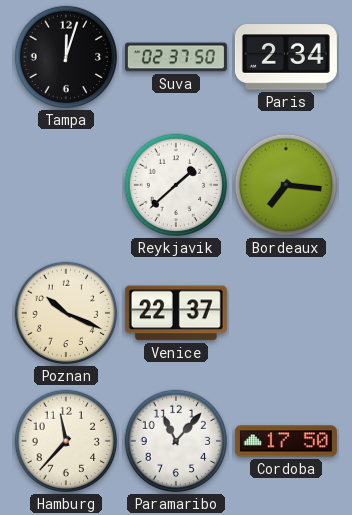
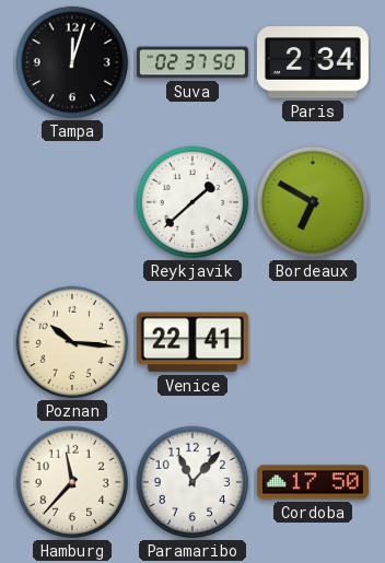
Bordeaux: 7:16 -> 6:50 (313, 202)
Poznan: 10:19 -> 10:16 (72, 342)
Venice: 22:37 -> 22:41 (192, 342)
